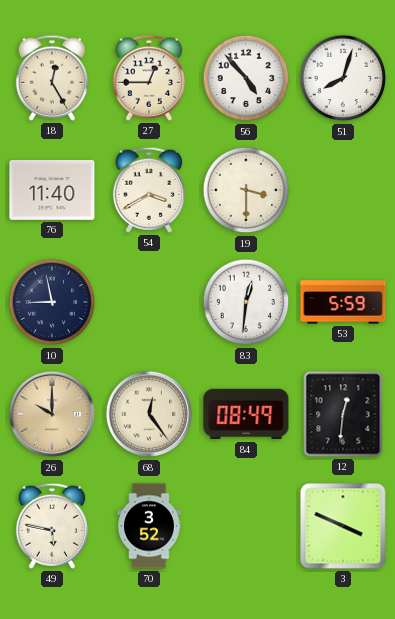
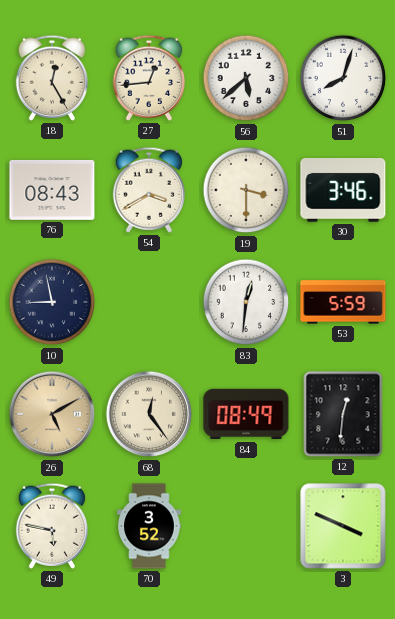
27: 12:45 -> 12:44 (148, 78)
56: 4:53 -> 5:38 (246, 78)
76: 11:40 -> 08:43 (52, 190)
30: none -> 3:46 (343, 191)
26: 10:00 -> 5:10 (52, 414)
